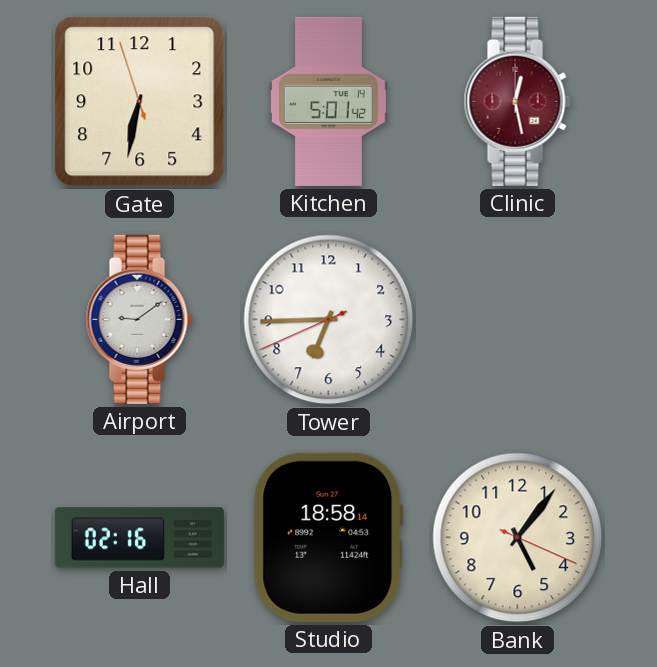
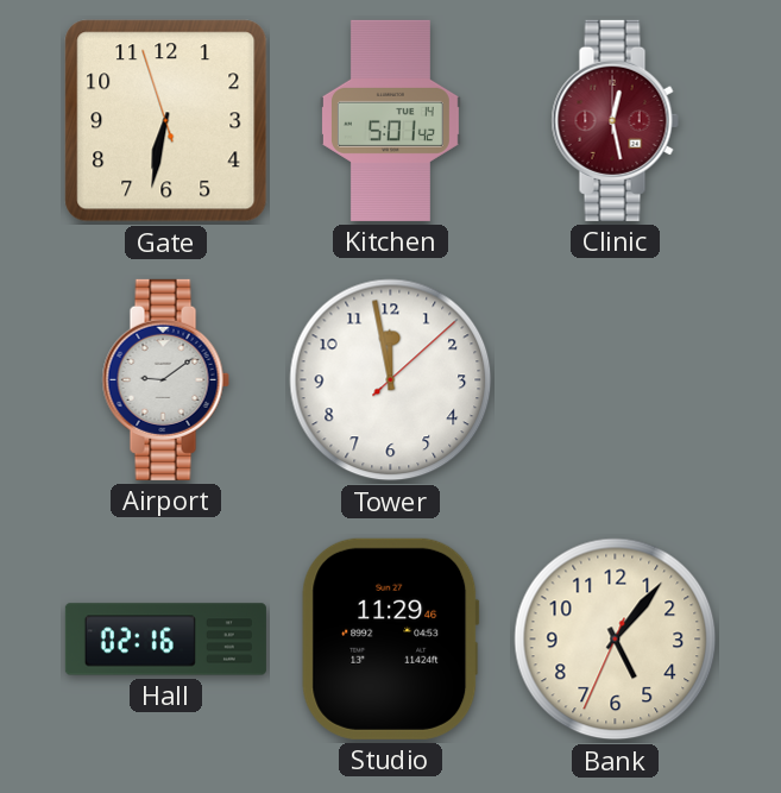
Tower: 6:44 -> 11:58 (391, 380)
Studio: 18:58 -> 11:29 (391, 638)
Bank: 5:06:19 -> 5:06:34 (616, 640)
